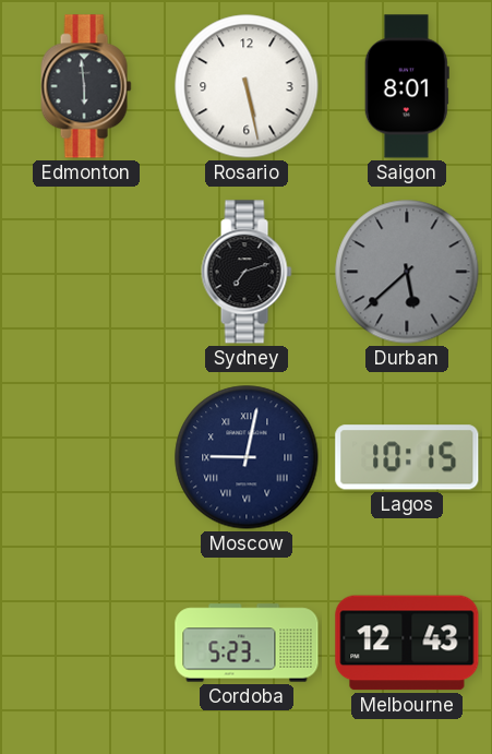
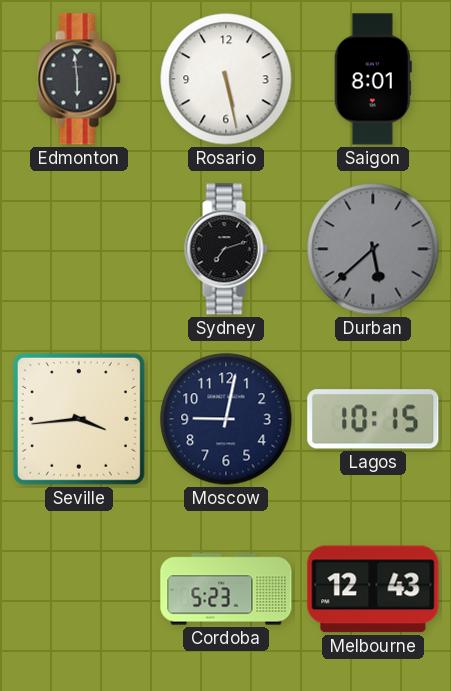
Seville: none -> 3:44 (79, 419)
Moscow numerals: Roman -> Arabic (226, 419)
